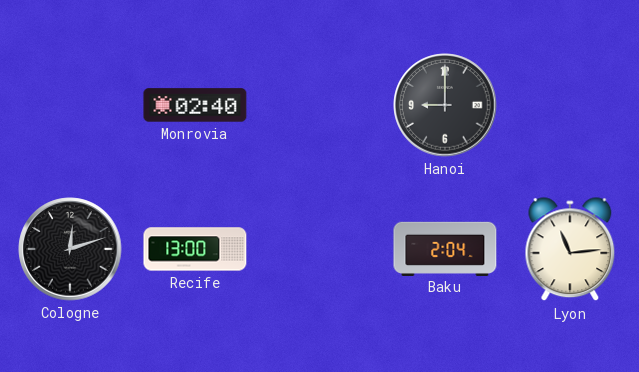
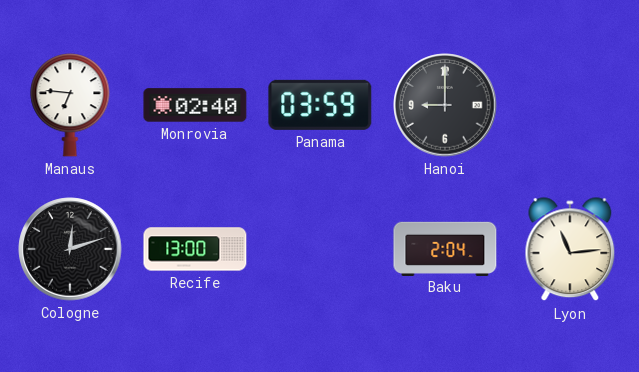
Manaus: none -> 6:46 (70, 105)
Panama: none -> 03:59 (320, 105)
